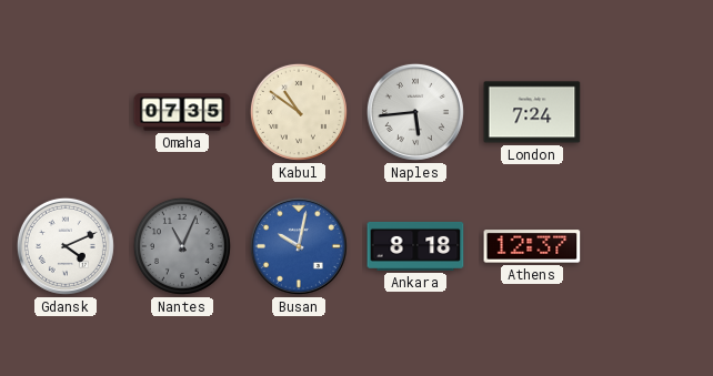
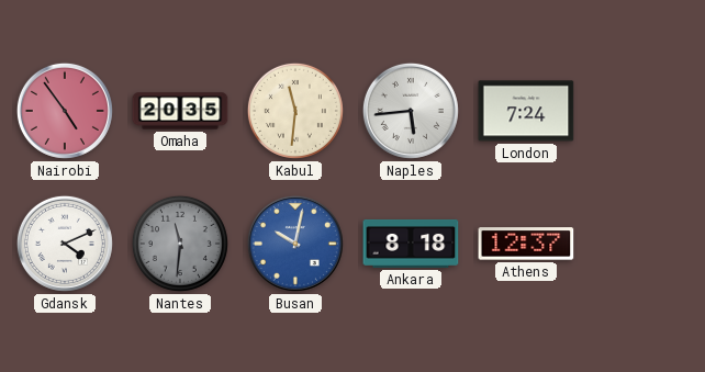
Nairobi: none -> 4:54 (65, 111)
Omaha: 07:35 -> 20:35 (180, 111)
Kabul: 10:51 -> 11:31 (295, 111)
Nantes: 11:04 -> 11:31 (180, 244)
